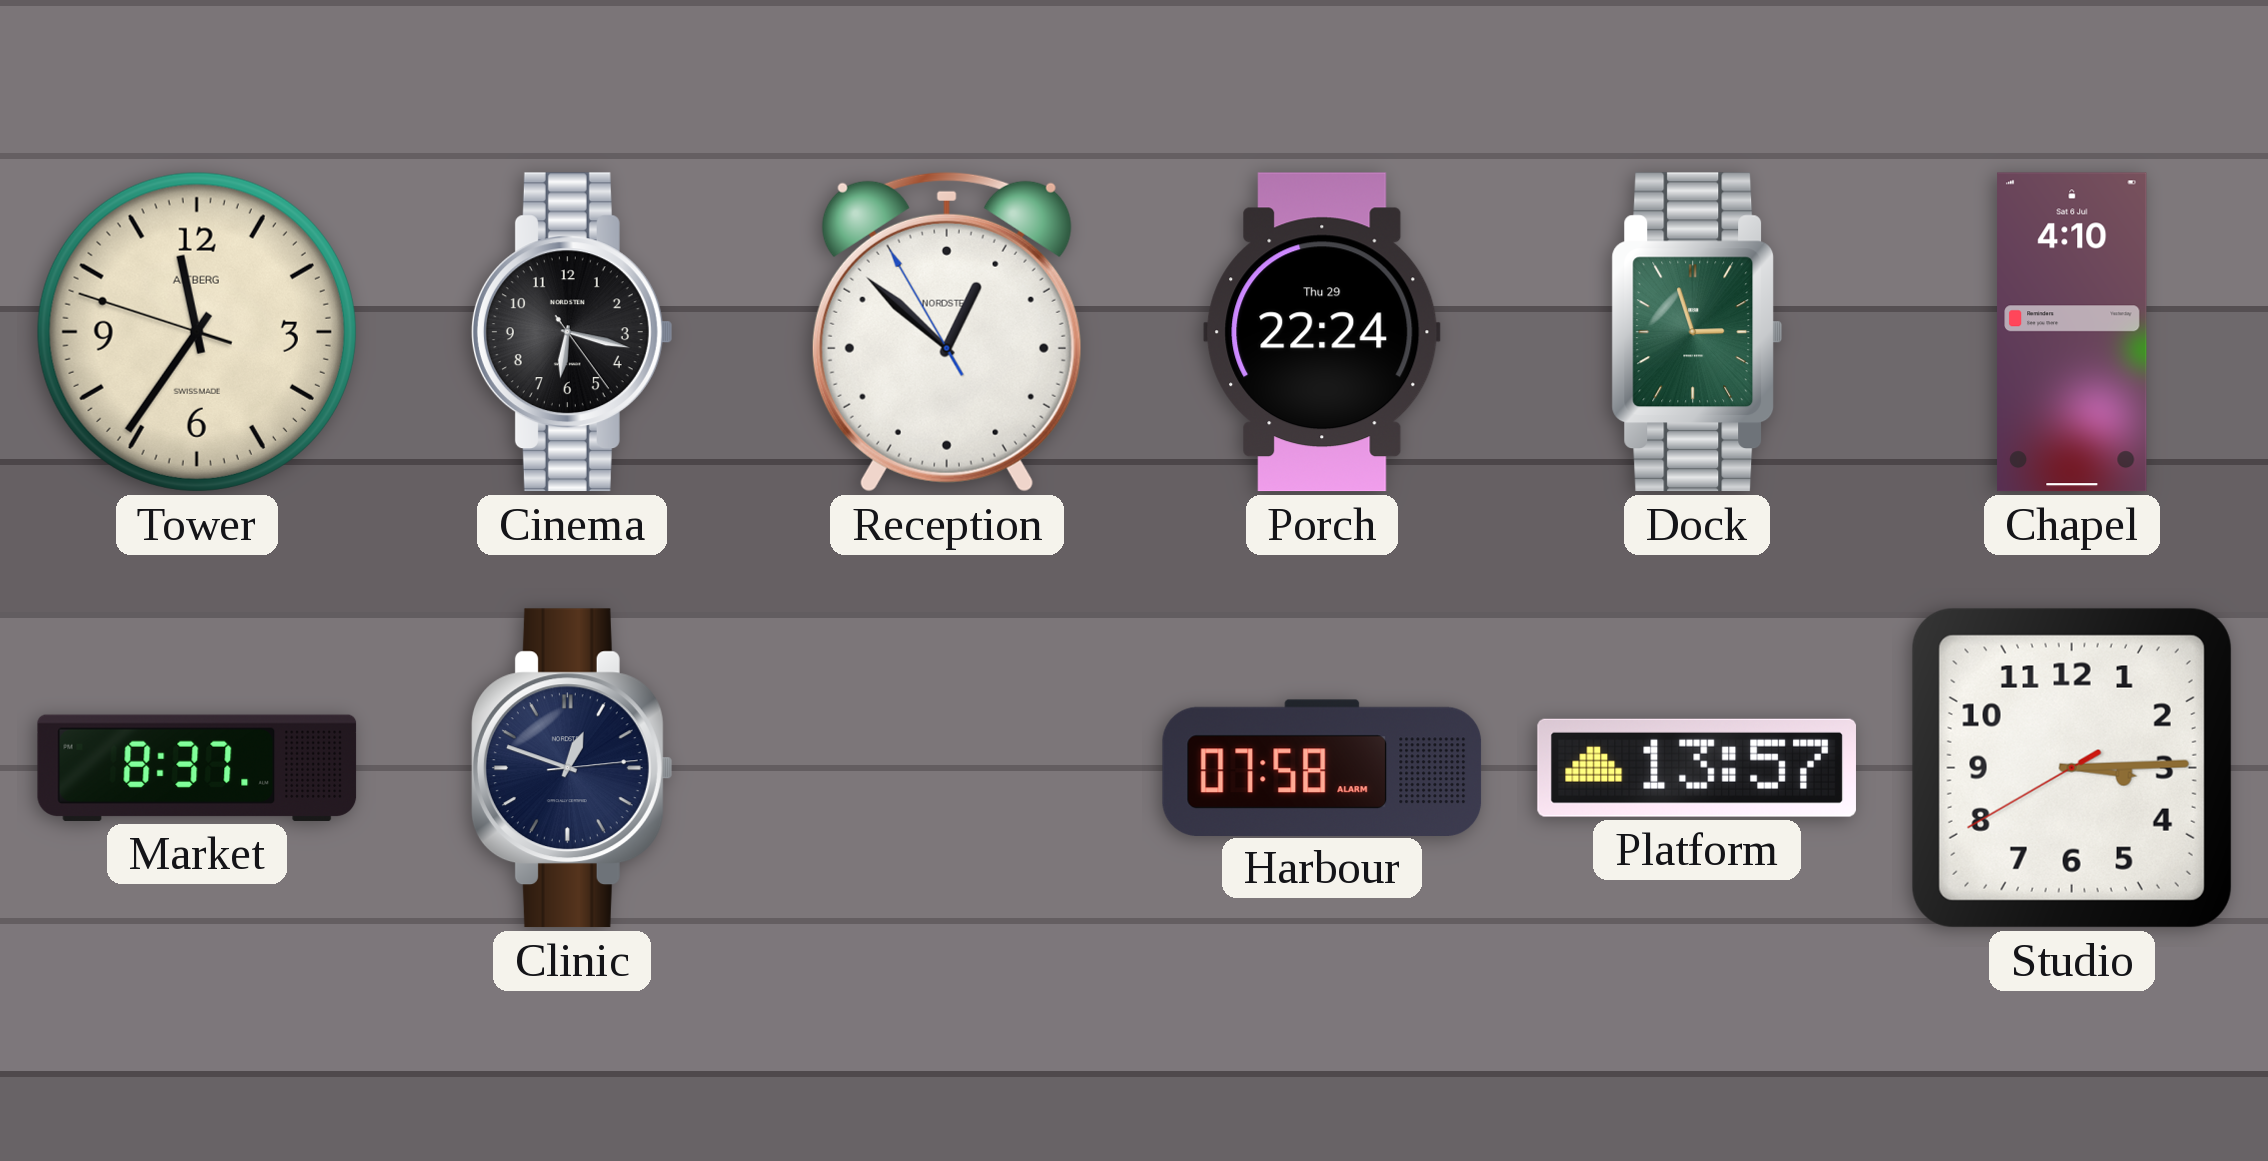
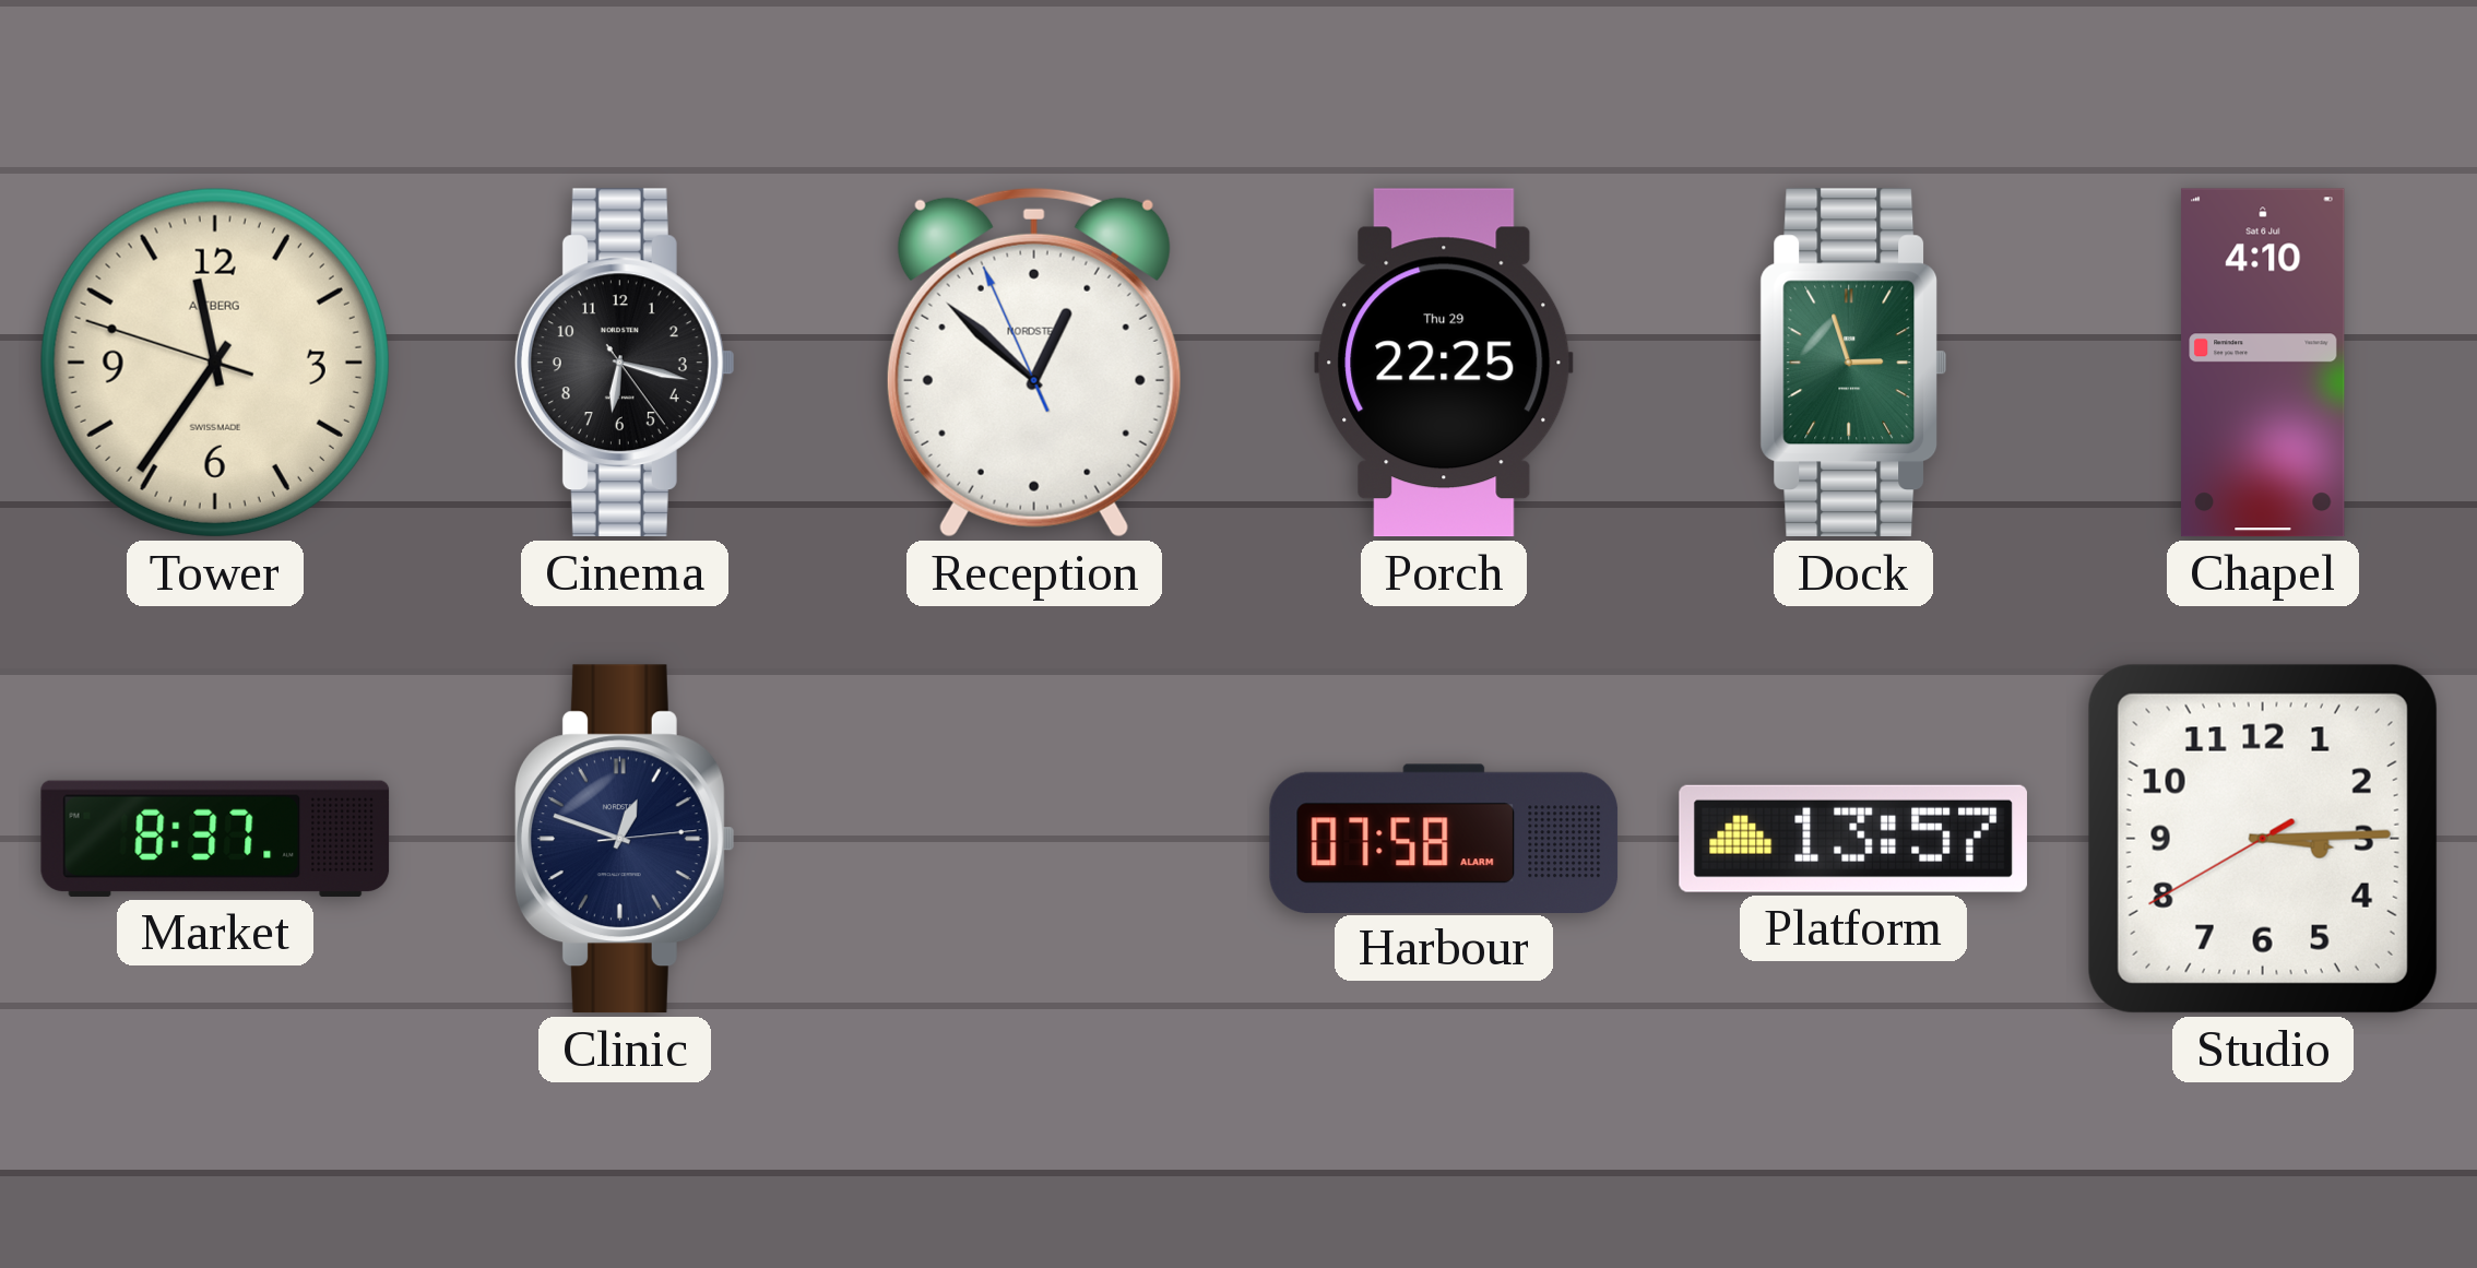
Reception: 12:51:55 -> 12:51:56 (1034, 363)
Porch: 22:24 -> 22:25 (1444, 363)
